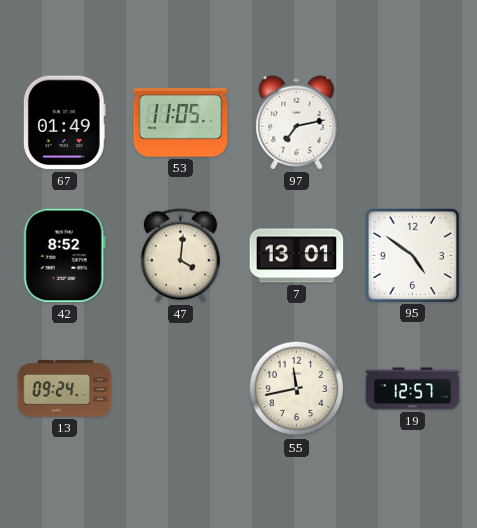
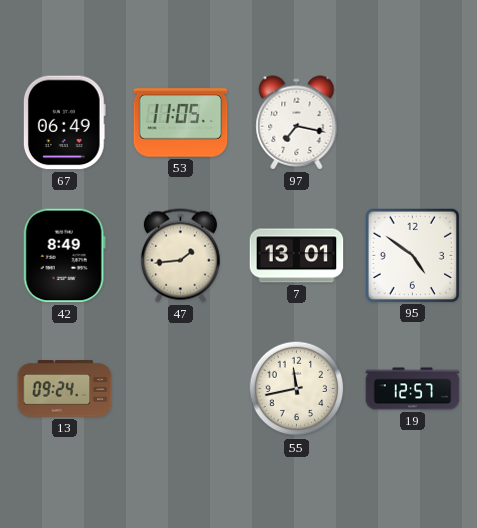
67: 01:49 -> 06:49 (64, 123)
97: 7:13 -> 7:17 (297, 123)
42: 8:52 -> 8:49 (64, 256)
47: 4:01 -> 1:44 (180, 256)
